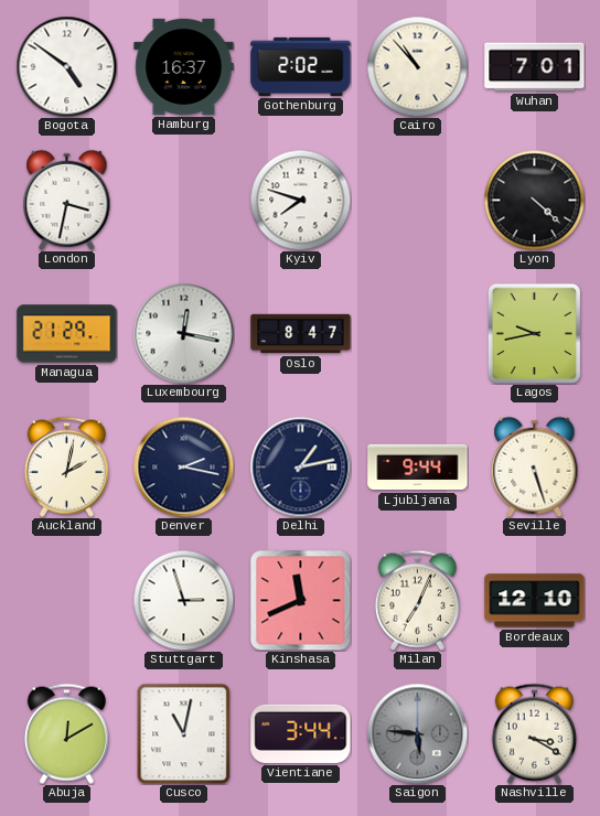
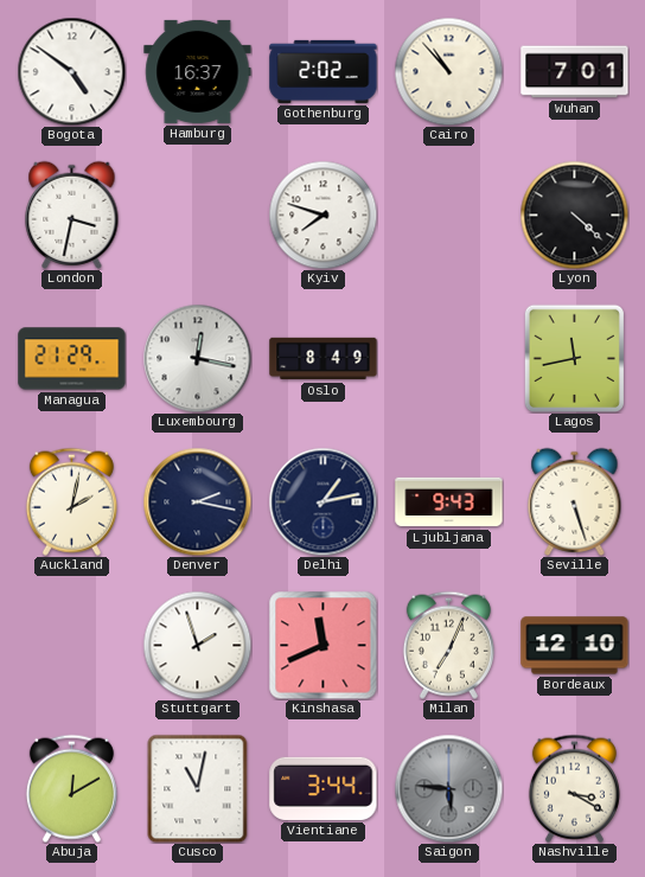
Oslo: 8:47 -> 8:49 (324, 359)
Lagos: 9:43 -> 11:43 (574, 358)
Ljubljana: 9:44 -> 9:43 (449, 502)
Stuttgart: 2:57 -> 1:57 (197, 645)
